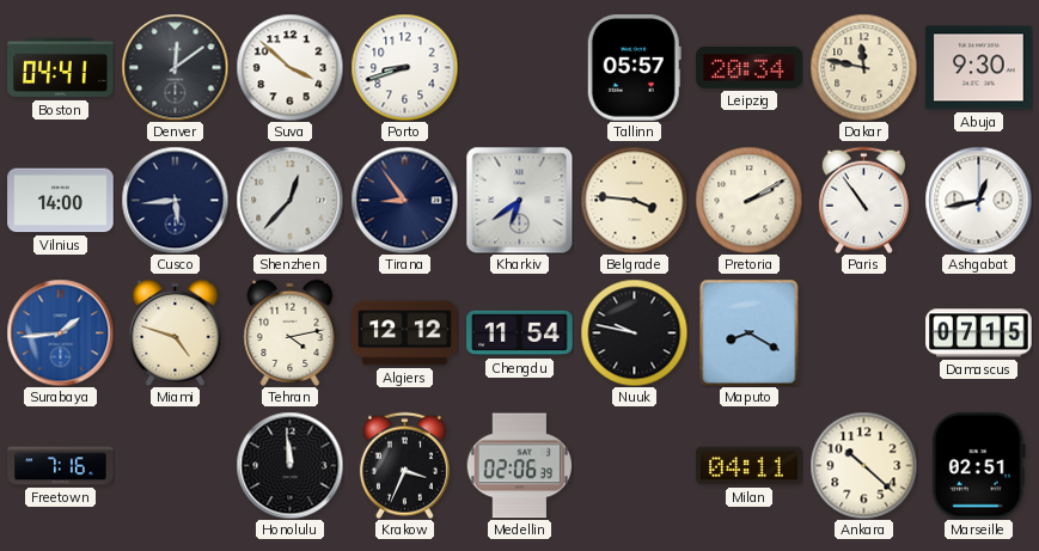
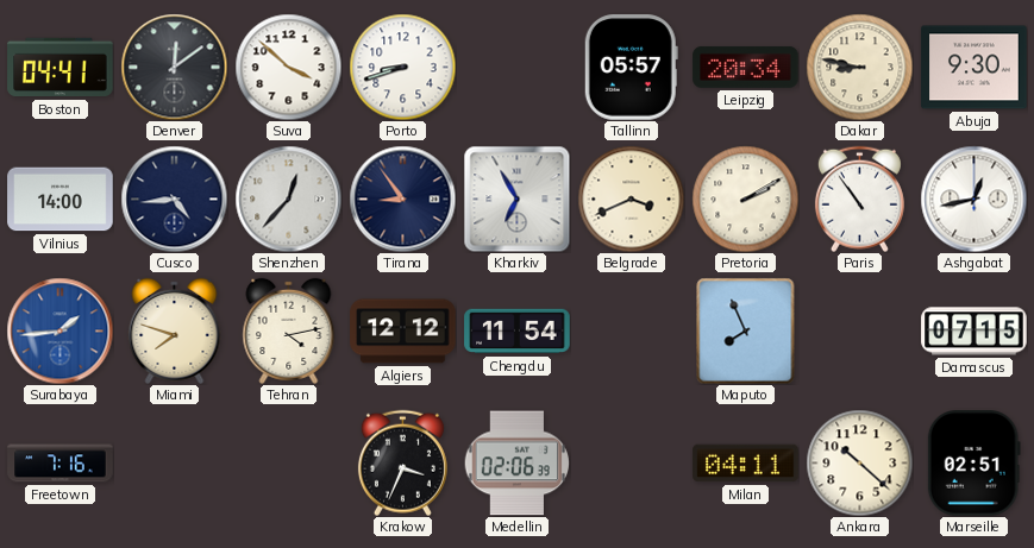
Dakar: 11:47 -> 8:47 (859, 67)
Cusco: 5:44 -> 4:44 (174, 199)
Kharkiv: 6:39 -> 6:55 (516, 199)
Belgrade: 3:46 -> 3:41 (631, 199)
Miami: 4:48 -> 7:48 (175, 330)
Nuuk: 9:47 -> none (634, 332)
Maputo: 8:20 -> 7:56 (746, 330)
Honolulu: 11:59 -> none (289, 465)
